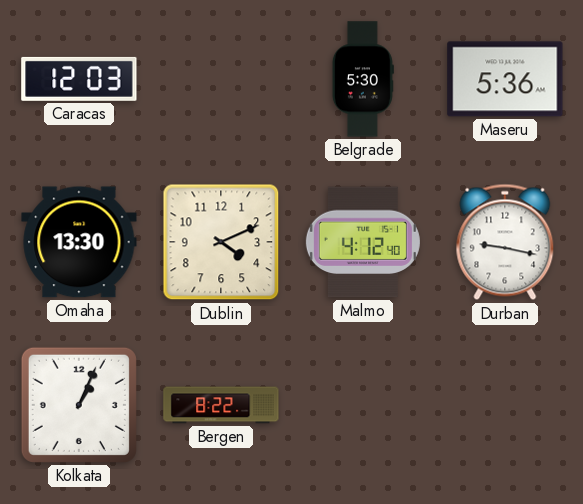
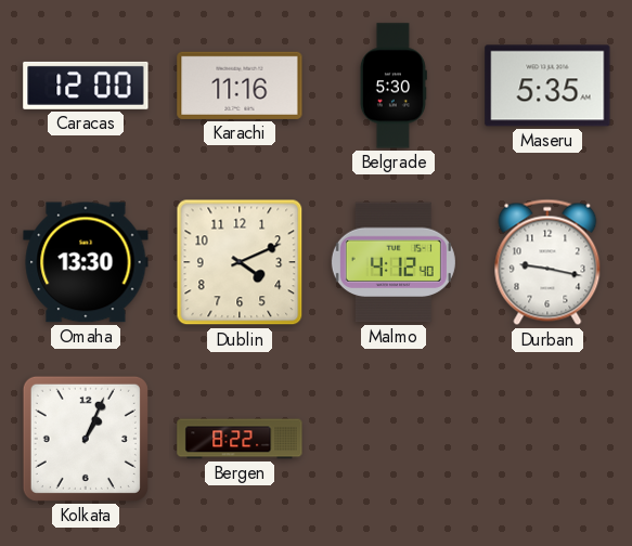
Caracas: 12:03 -> 12:00 (86, 86)
Karachi: none -> 11:16 (240, 86)
Maseru: 5:36 -> 5:35 (547, 86)
